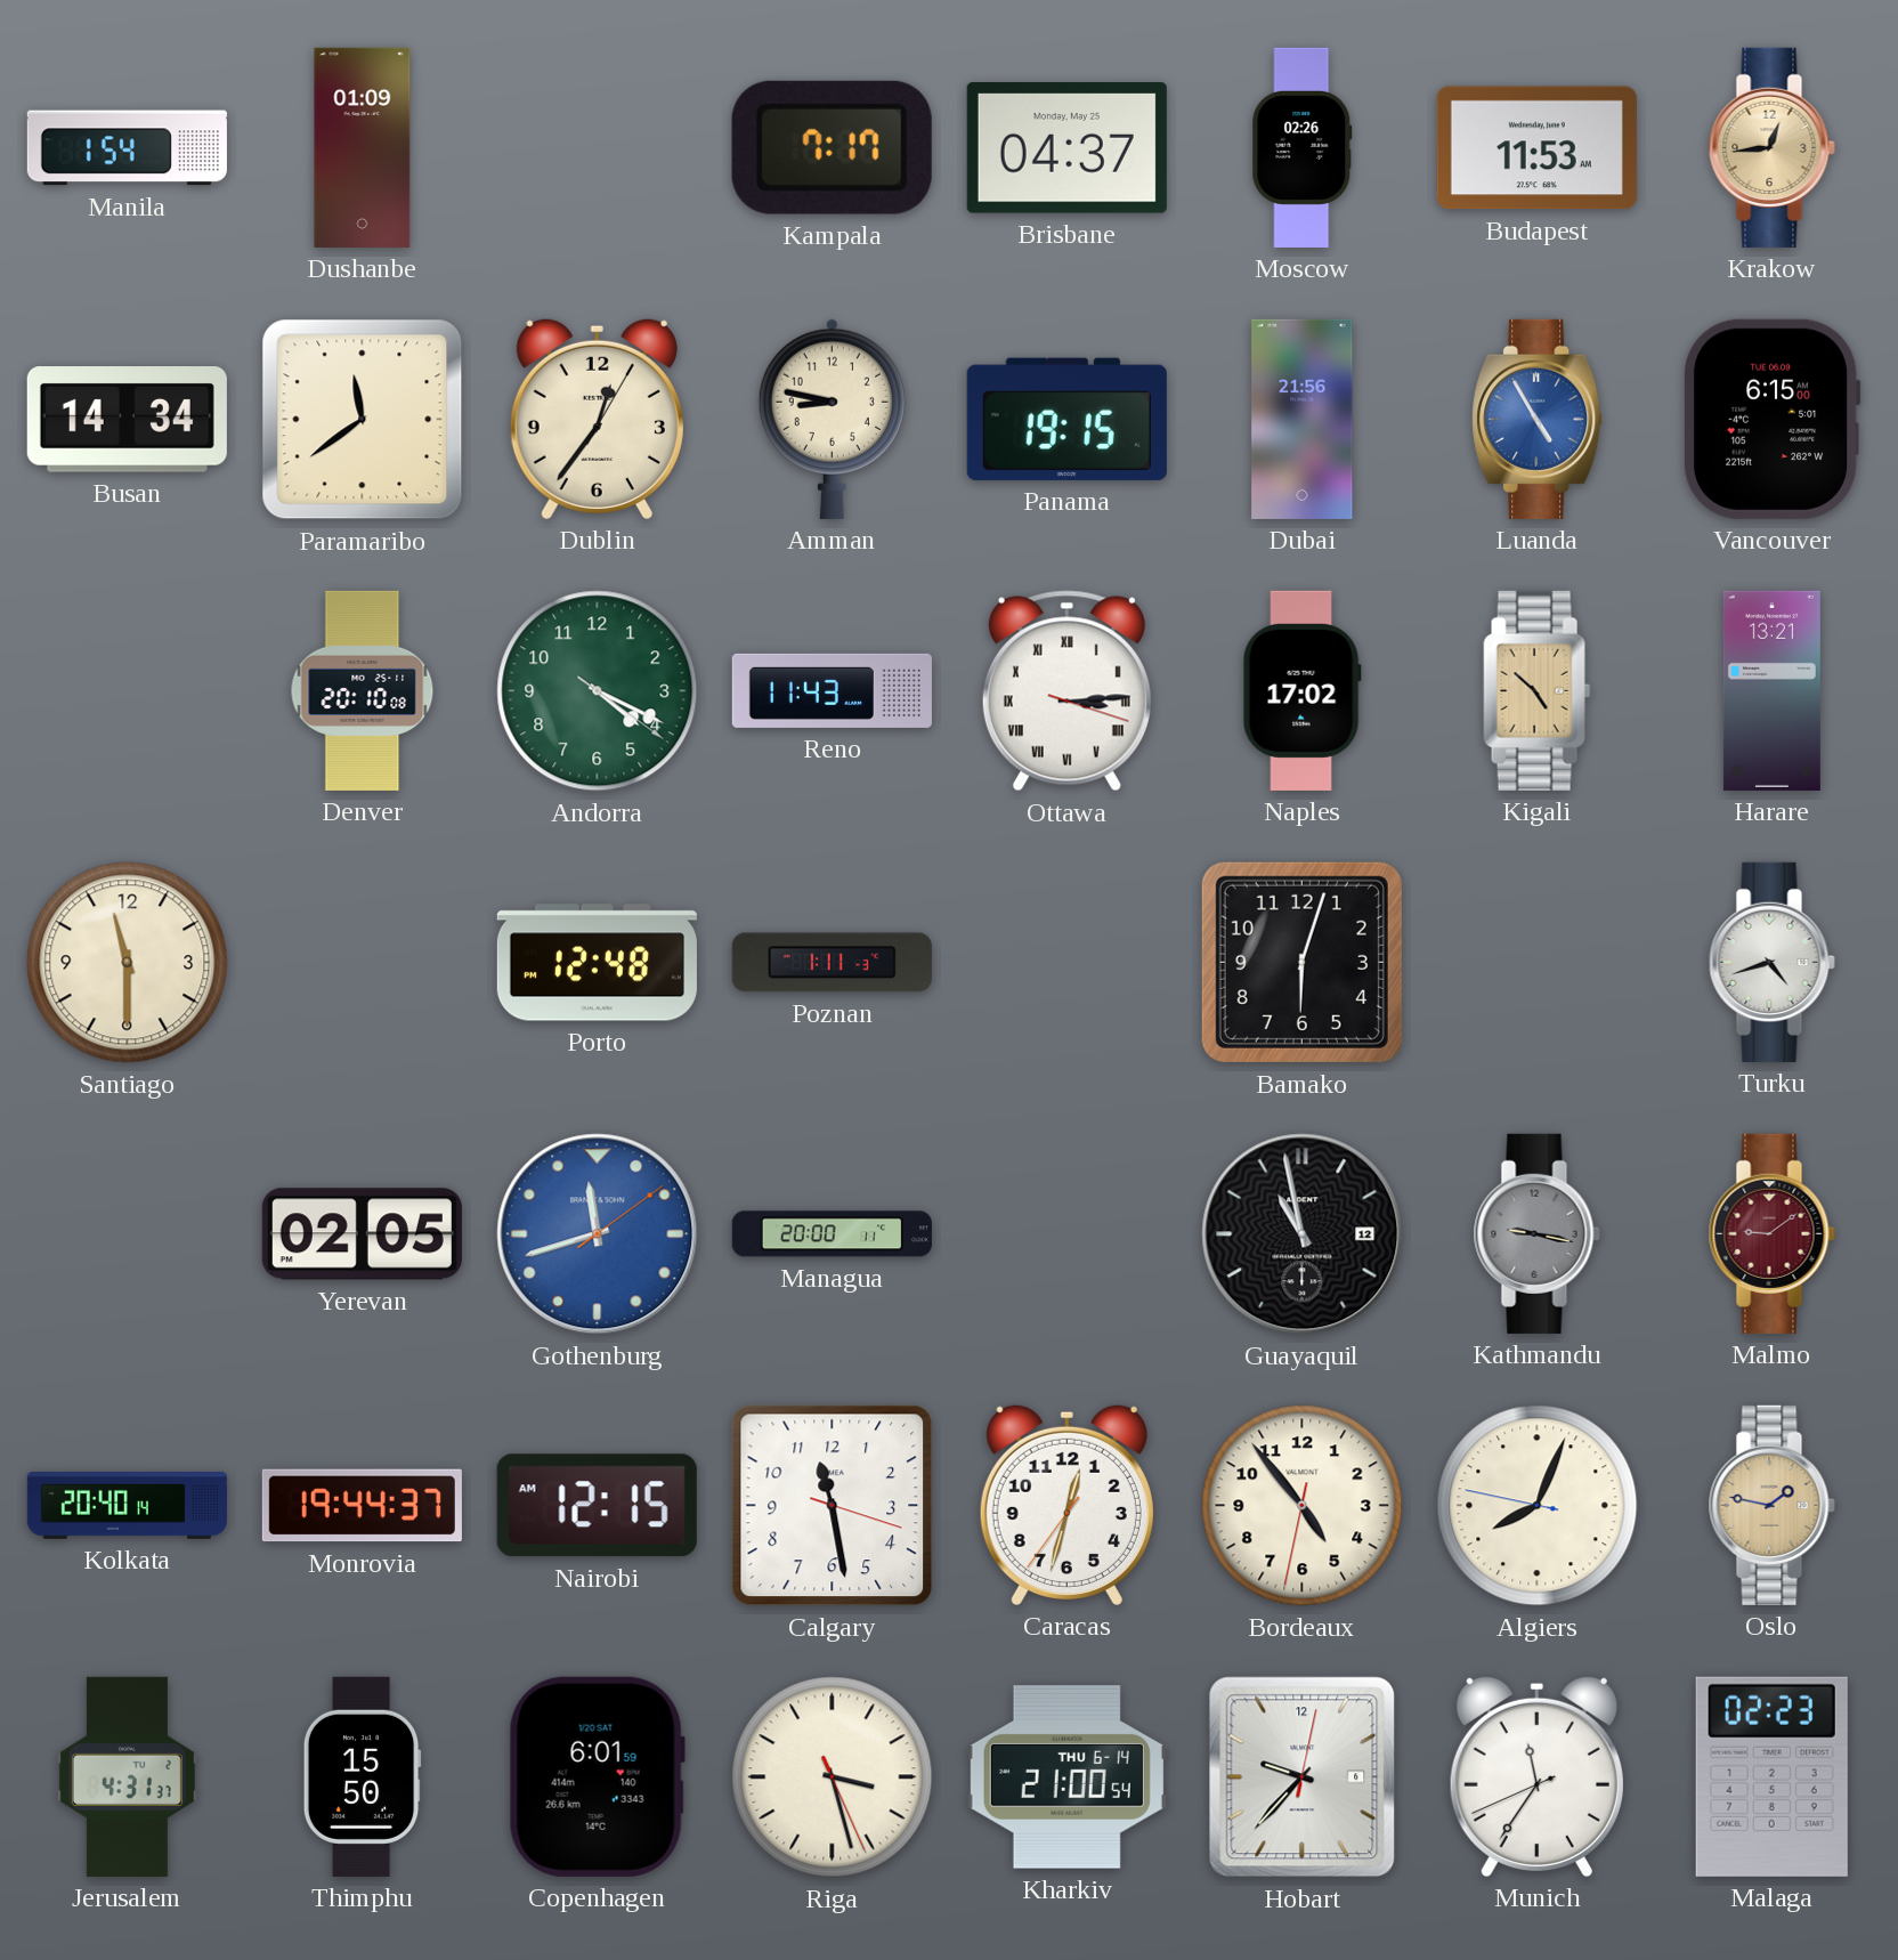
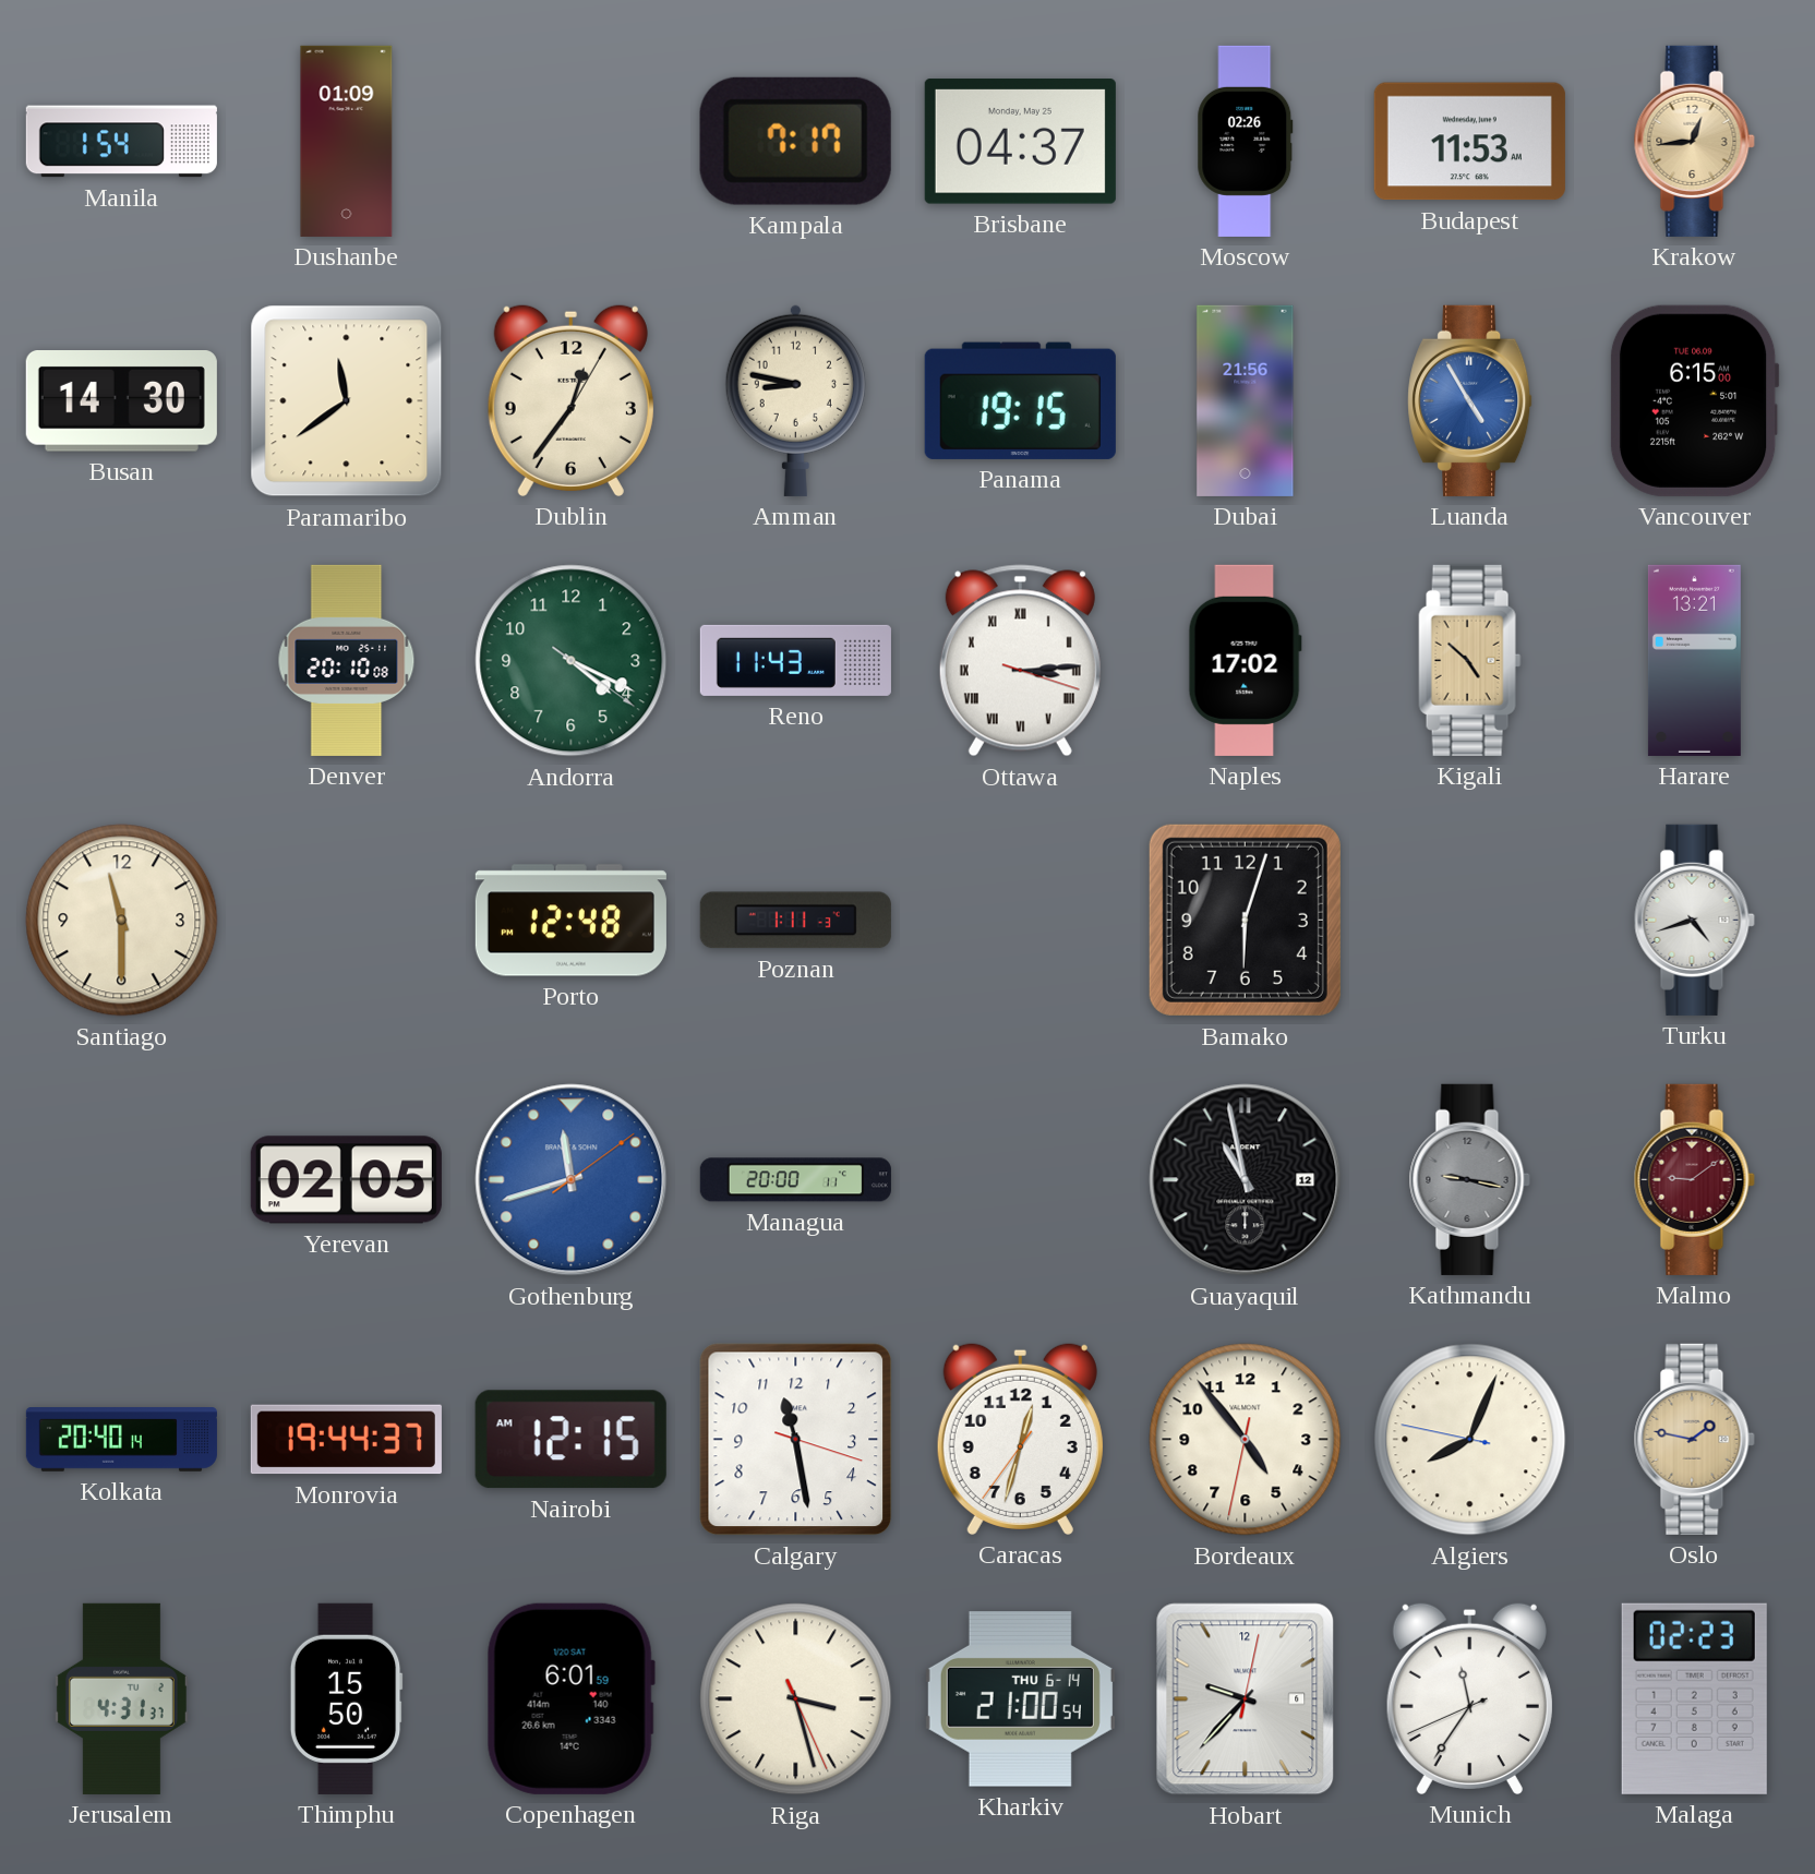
Busan: 14:34 -> 14:30 (121, 401)
